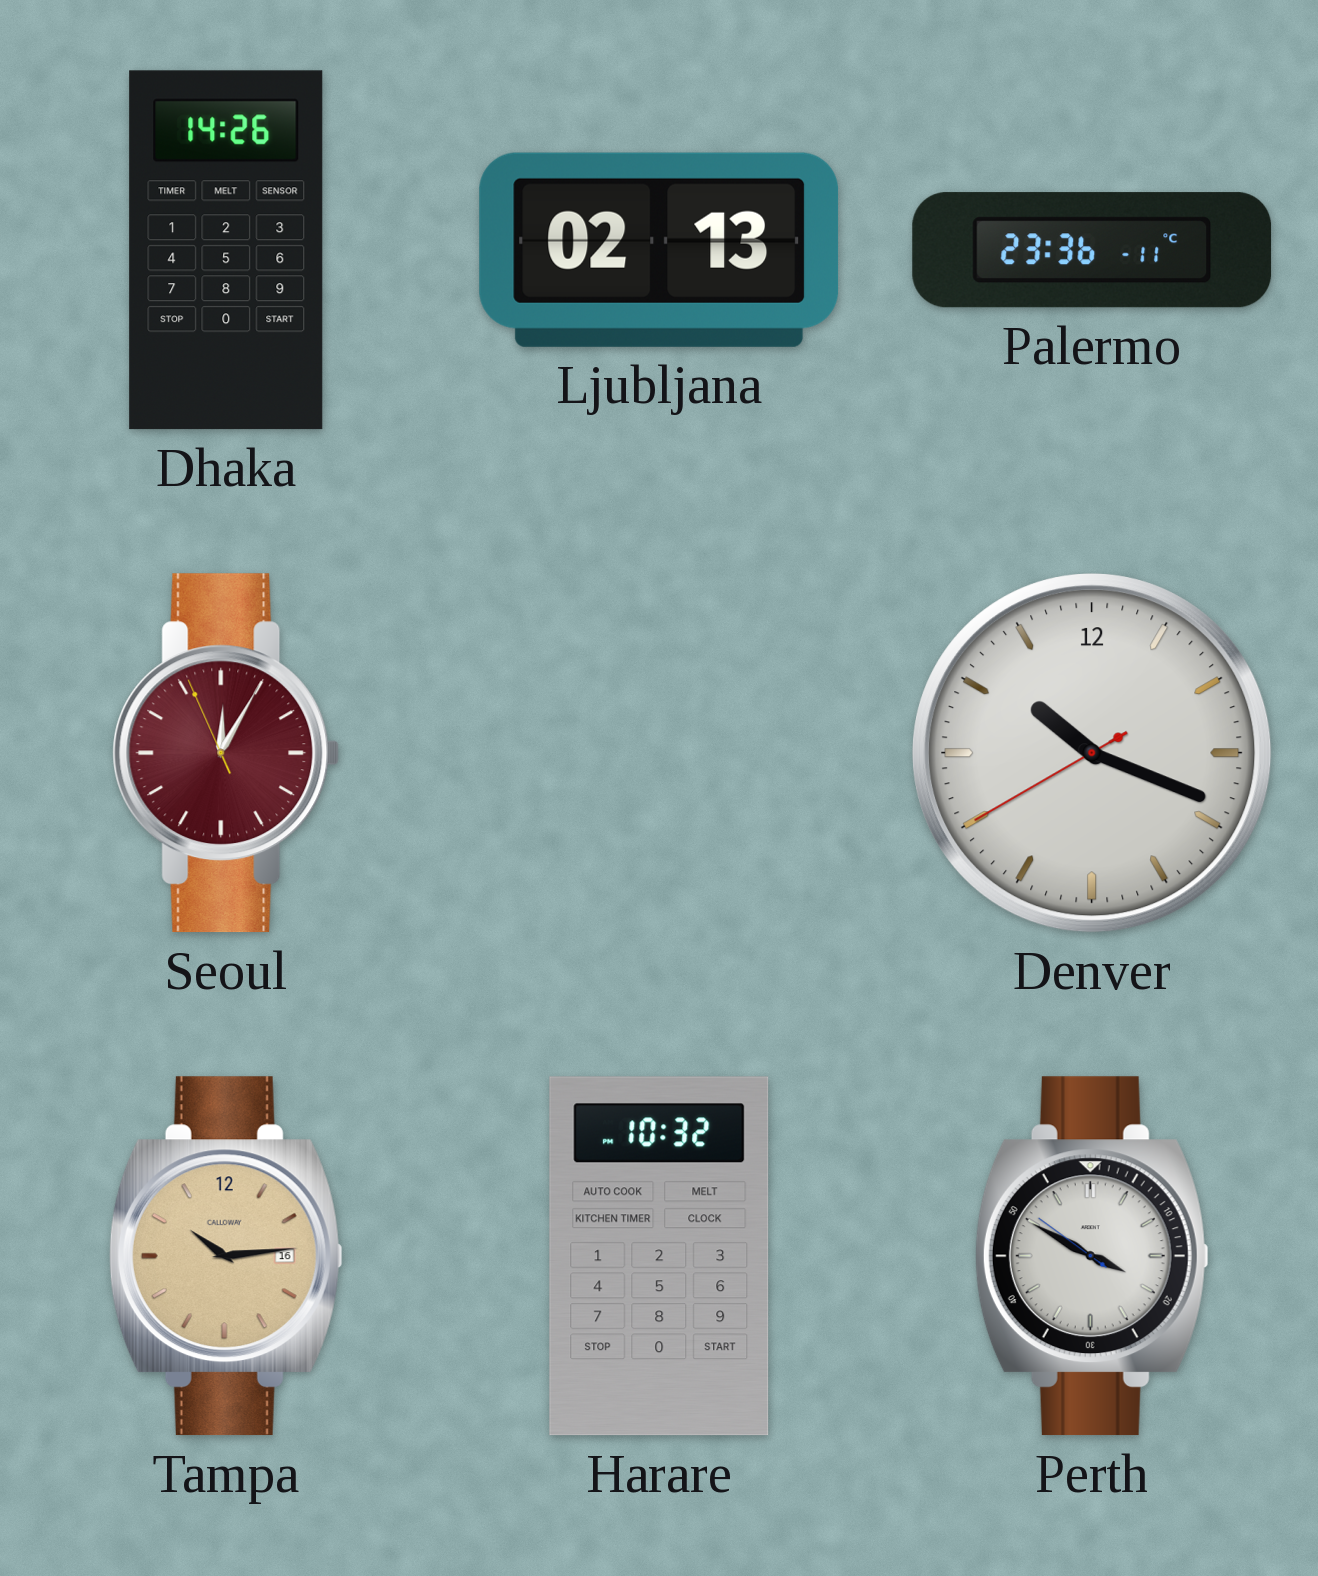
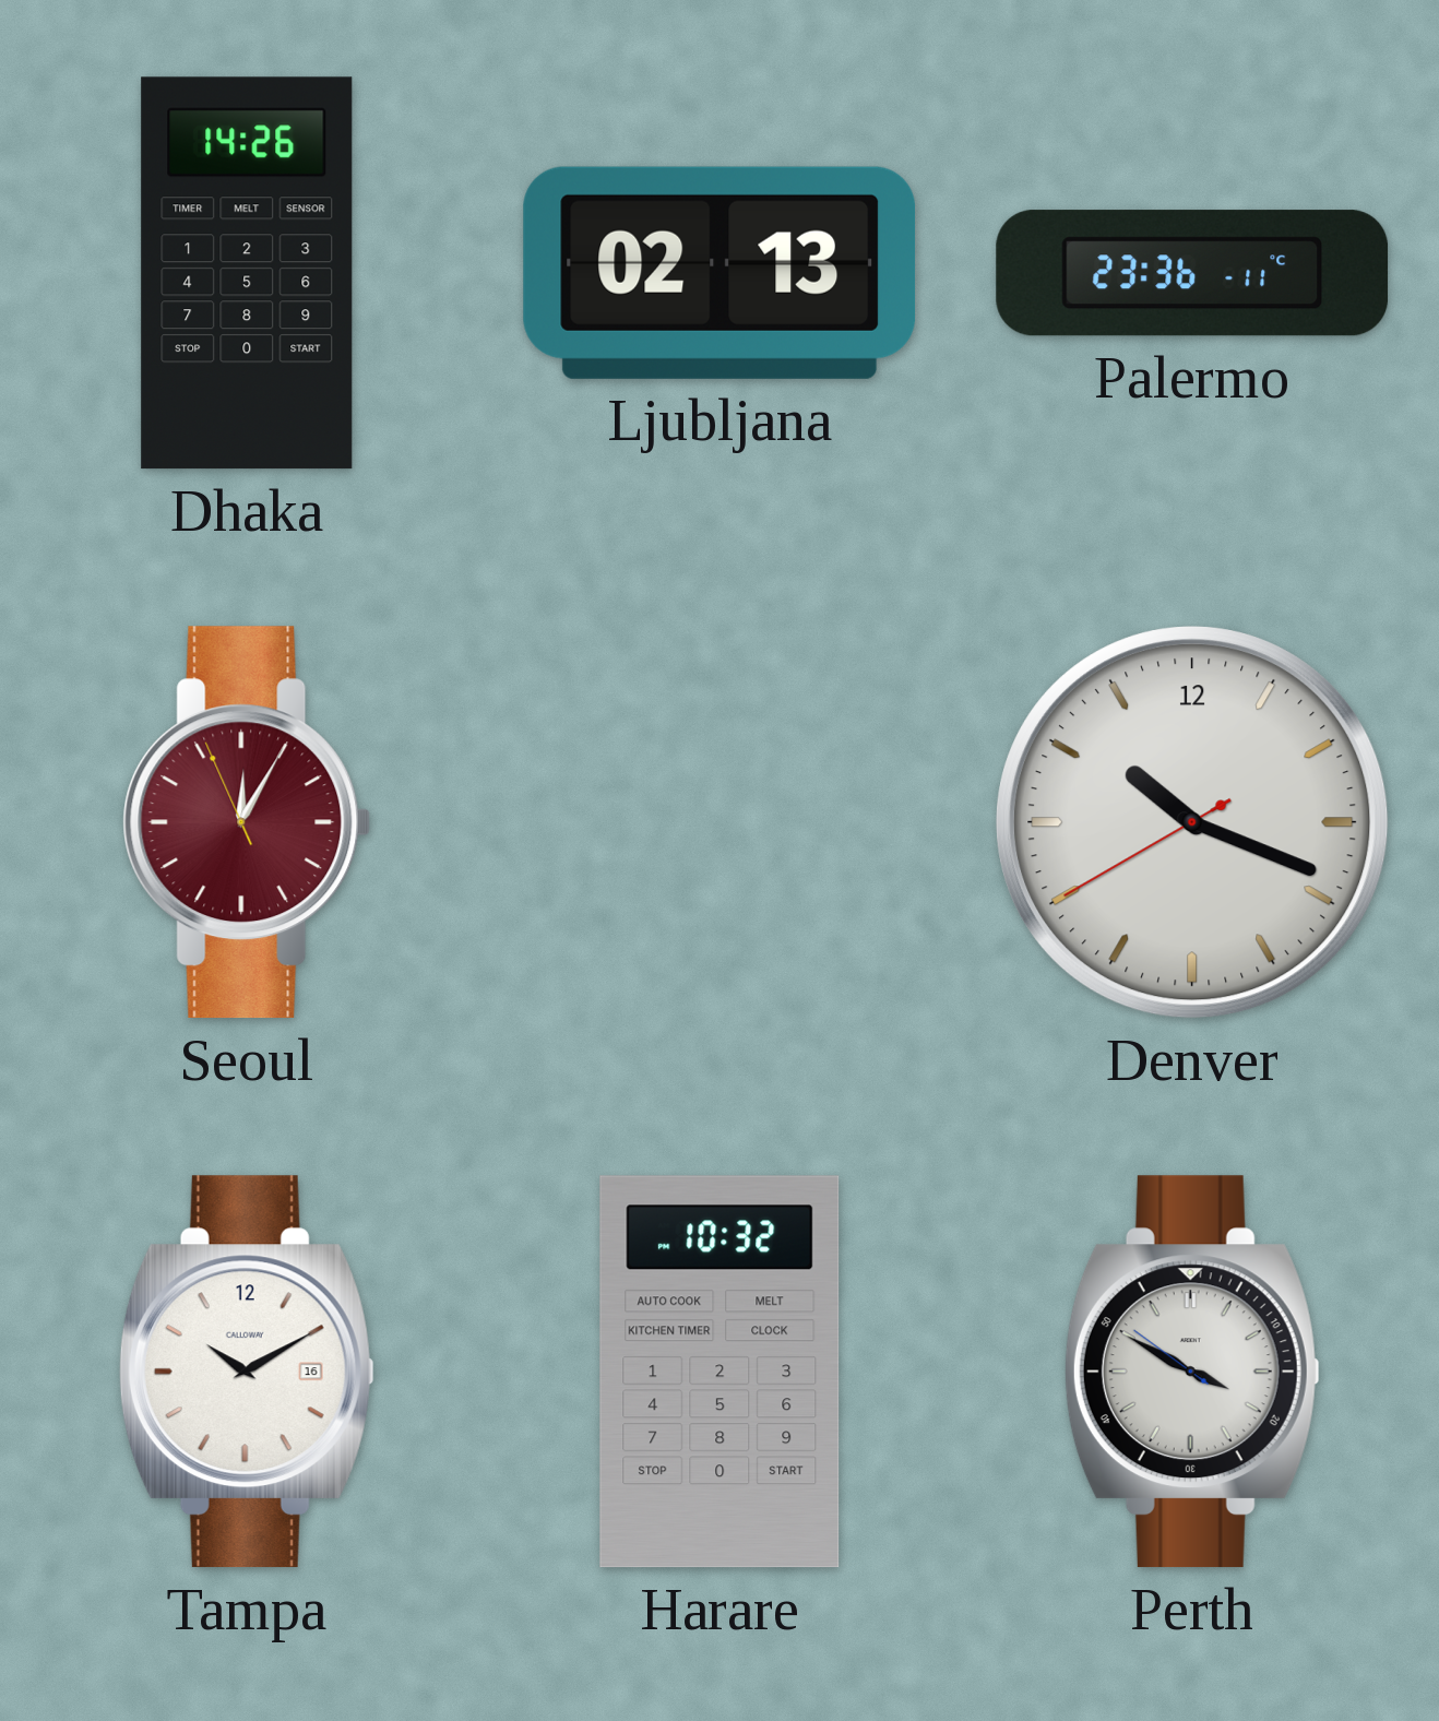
Tampa: 10:14 -> 10:10 (247, 1372)
Tampa dial: champagne -> white (247, 1372)
